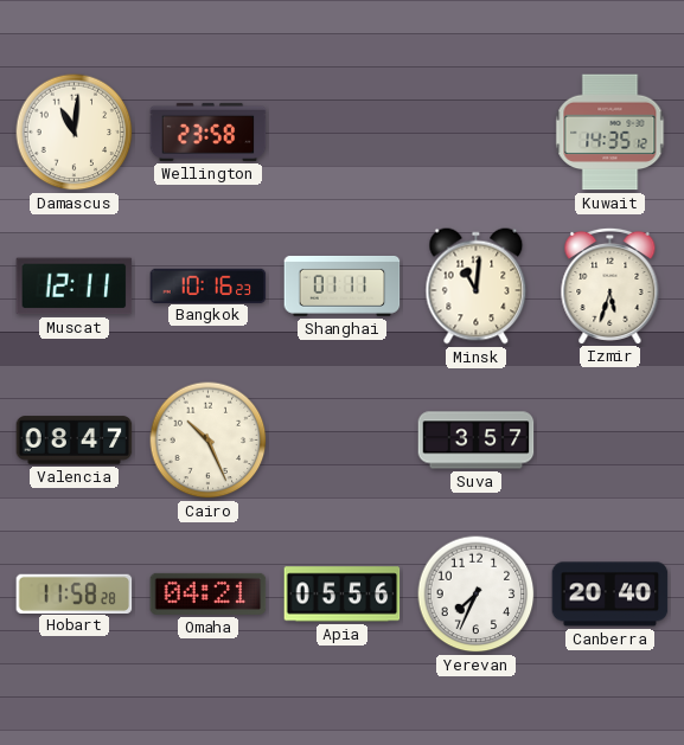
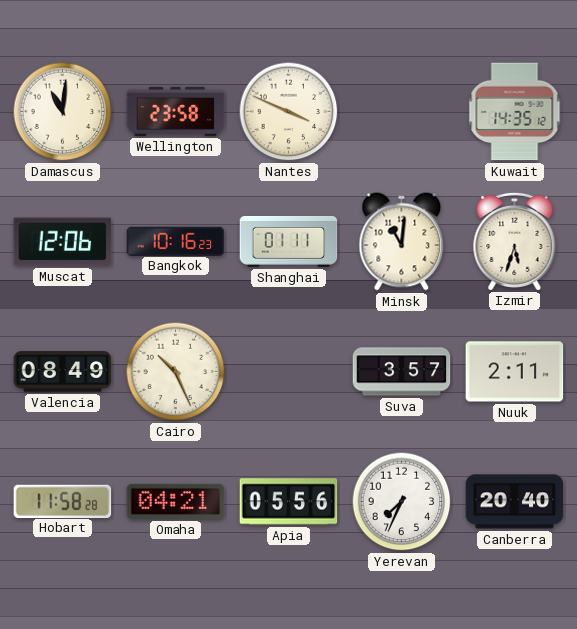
Nantes: none -> 3:49 (289, 112)
Muscat: 12:11 -> 12:06 (63, 242)
Valencia: 08:47 -> 08:49 (63, 372)
Nuuk: none -> 2:11 (515, 372)
